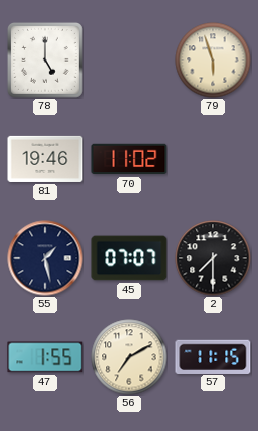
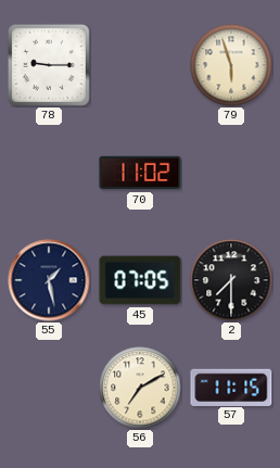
78: 5:00 -> 9:15 (49, 65)
81: 19:46 -> none (45, 159)
45: 07:07 -> 07:05 (140, 280)
47: 1:55 -> none (45, 357)
